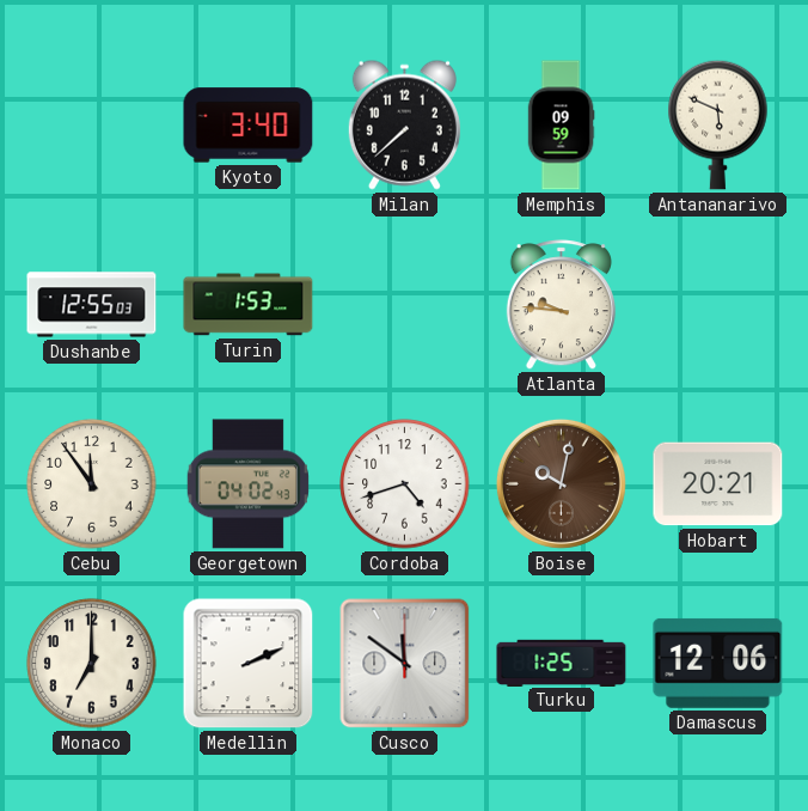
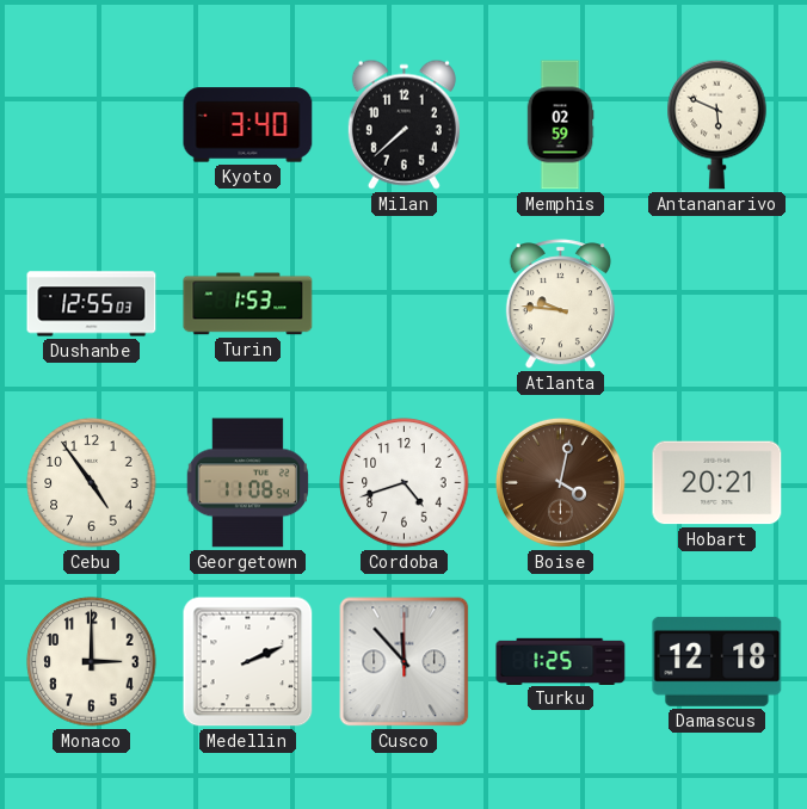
Memphis: 09:59 -> 02:59 (560, 125)
Cebu: 11:54 -> 4:54 (92, 483)
Georgetown: 04:02 -> 11:08 (247, 483)
Boise: 10:02 -> 4:02 (560, 482)
Monaco: 7:00 -> 3:00 (92, 662)
Cusco: 11:51 -> 11:53 (405, 662)
Damascus: 12:06 -> 12:18 (717, 661)
